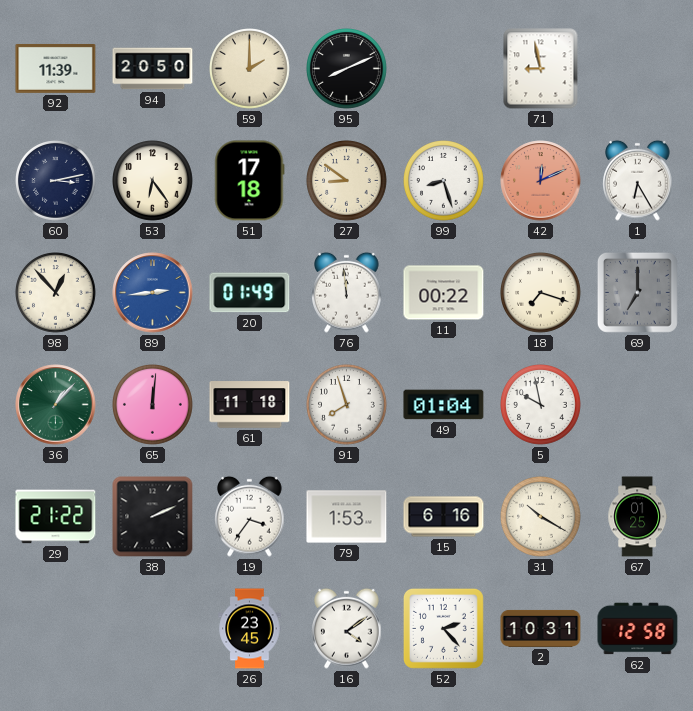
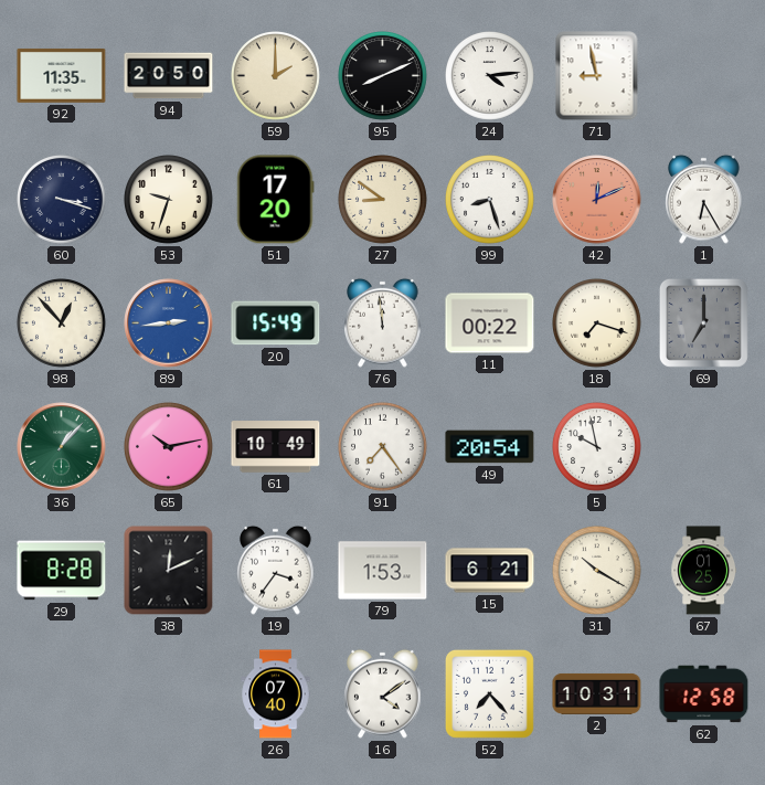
92: 11:39 -> 11:35 (62, 75)
24: none -> 4:14 (490, 76)
60: 3:13 -> 3:18 (62, 200)
53: 6:24 -> 9:33 (169, 200)
51: 17:18 -> 17:20 (276, 200)
20: 01:49 -> 15:49 (276, 323)
65: 12:01 -> 10:13 (169, 447)
61: 11:18 -> 10:49 (276, 447)
91: 7:57 -> 7:24 (383, 447)
49: 01:04 -> 20:54 (490, 447)
29: 21:22 -> 8:28 (62, 571)
38: 2:11 -> 12:11 (169, 571)
15: 6:16 -> 6:21 (490, 571)
26: 23:45 -> 07:40 (276, 694)
52: 2:23 -> 7:23 (489, 693)
